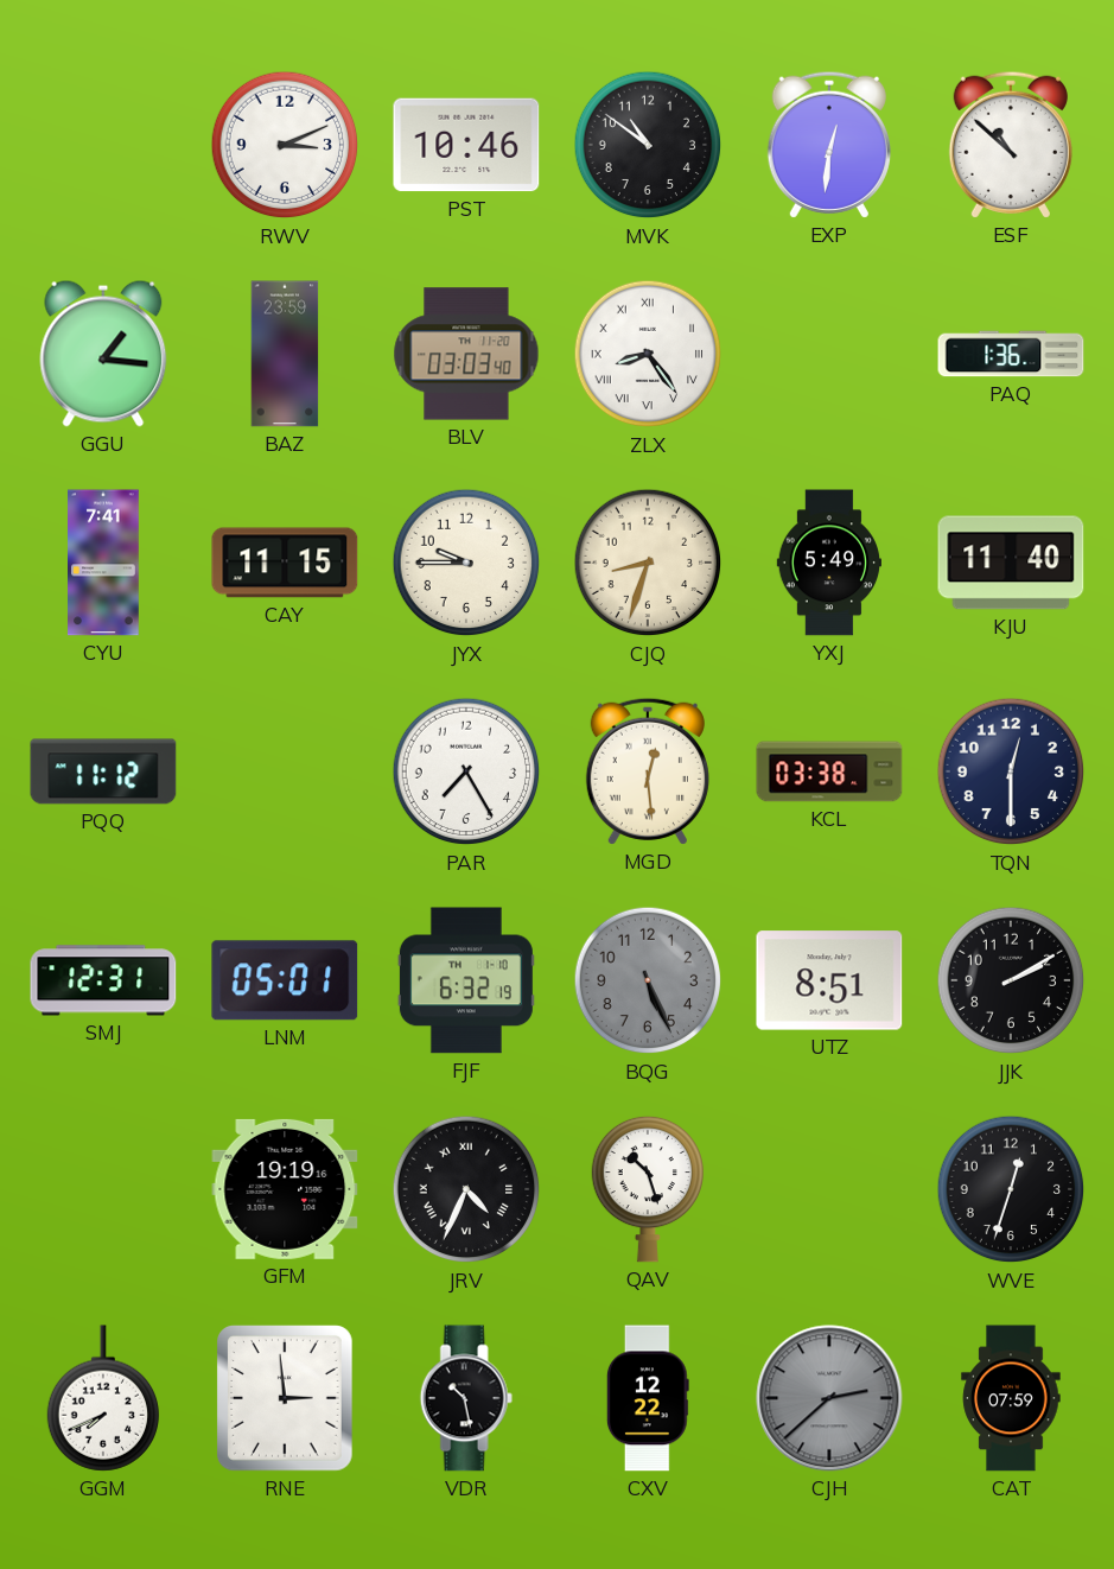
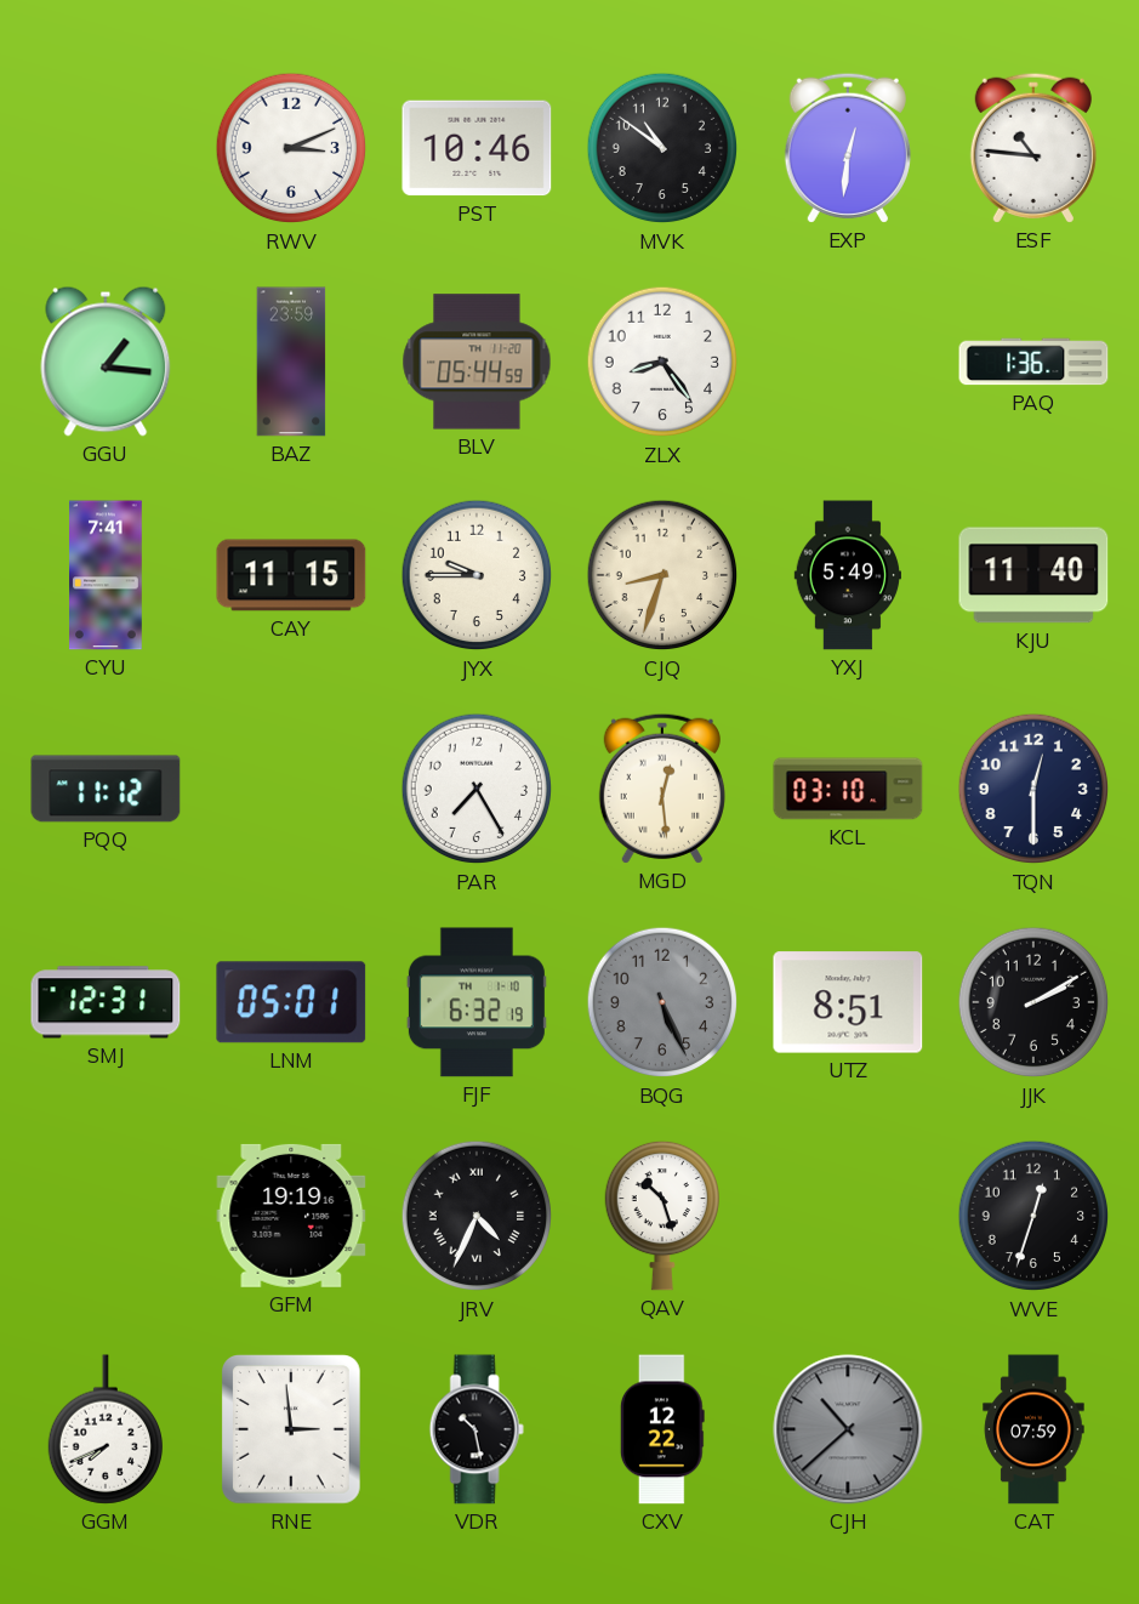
ESF: 10:52 -> 10:46 (1033, 148)
BLV: 03:03 -> 05:44 (477, 362)
ZLX numerals: Roman -> Arabic (662, 362)
KCL: 03:38 -> 03:10 (848, 789)
CJH: 2:38 -> 10:38 (848, 1429)
